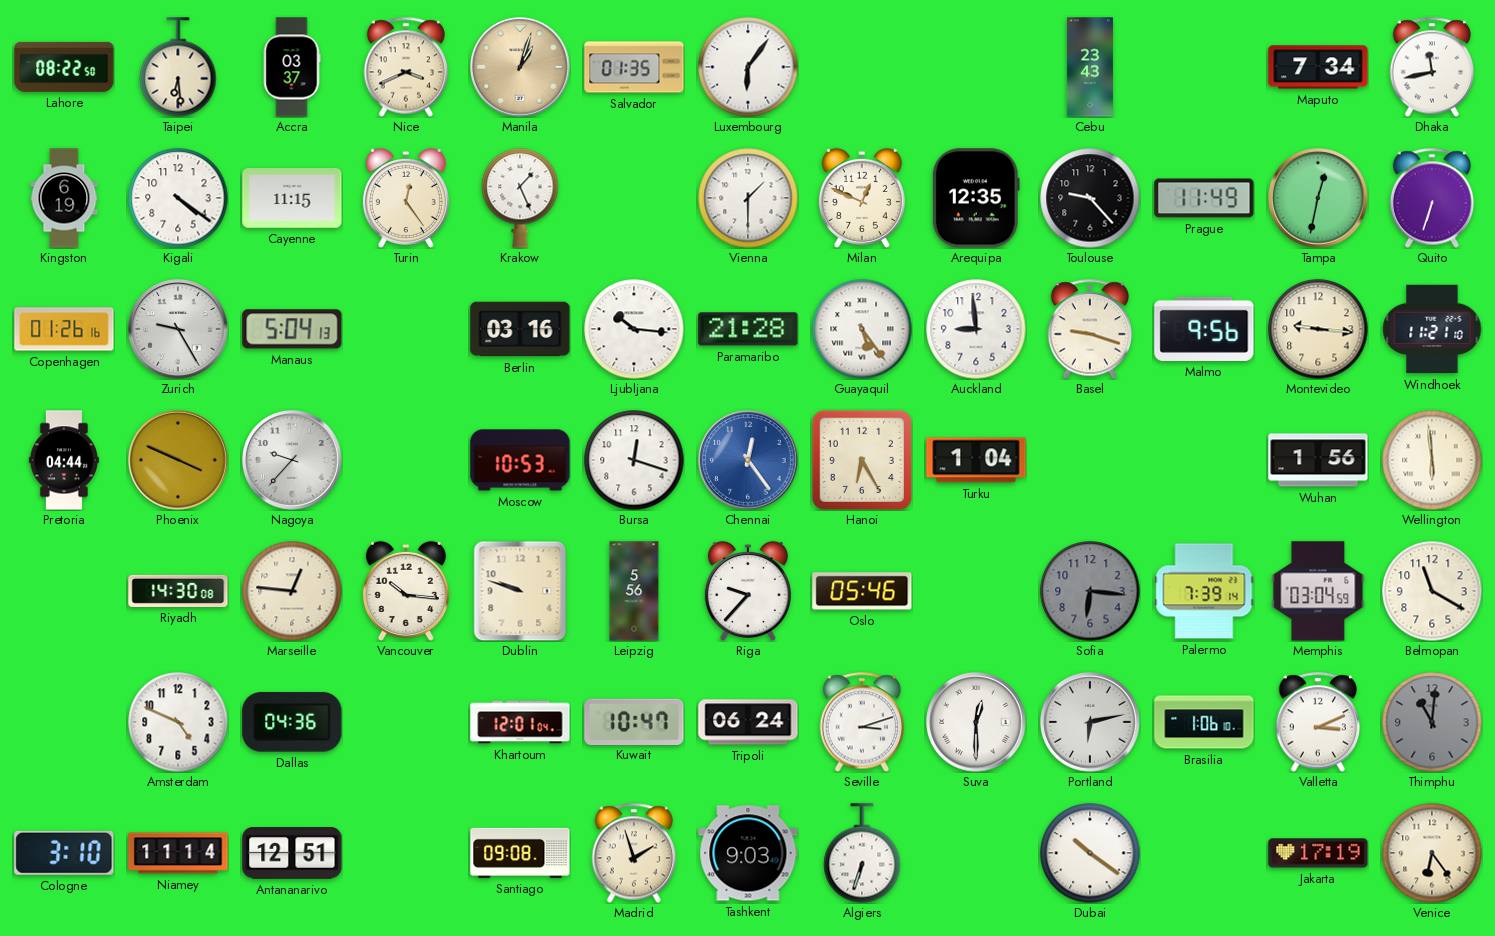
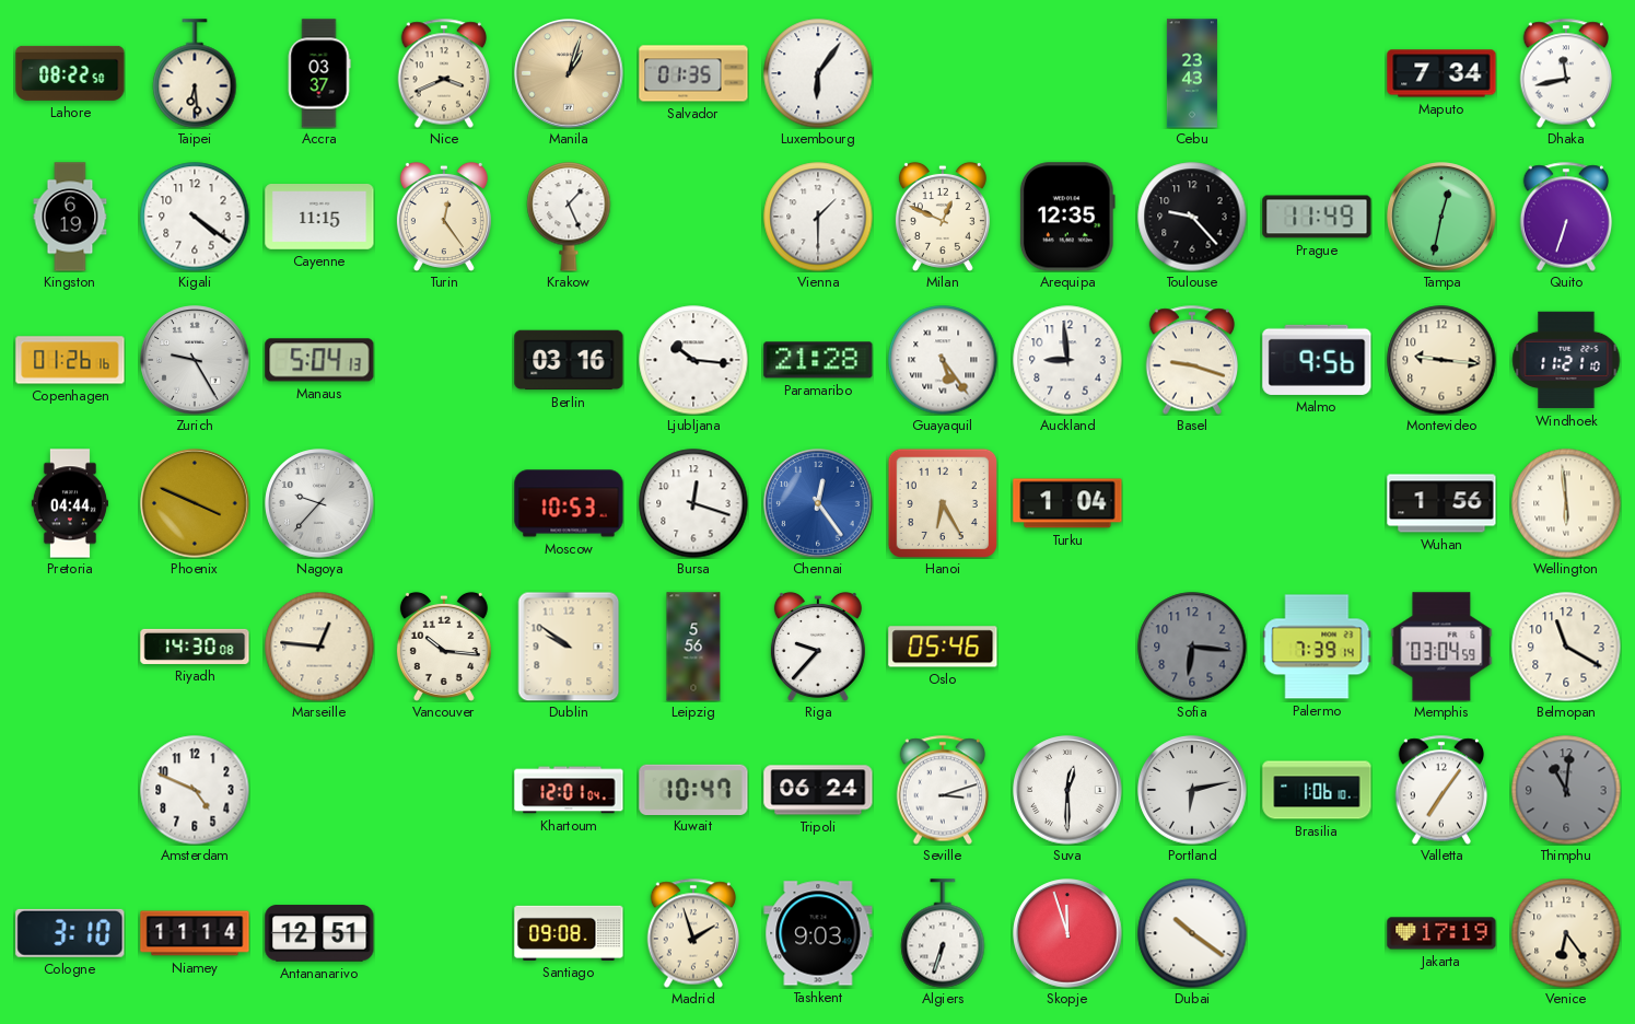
Dublin: 9:48 -> 9:51 (569, 647)
Dallas: 04:36 -> none (292, 722)
Valletta: 3:11 -> 7:06 (1441, 790)
Skopje: none -> 11:57 (1067, 933)
